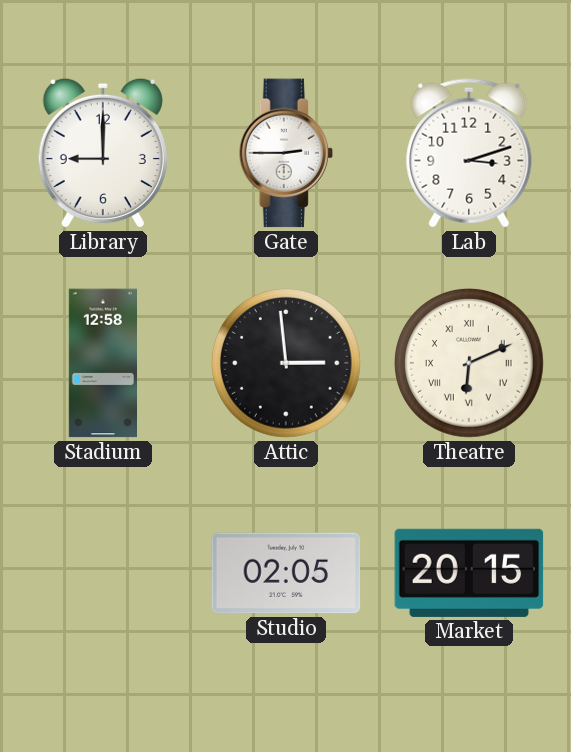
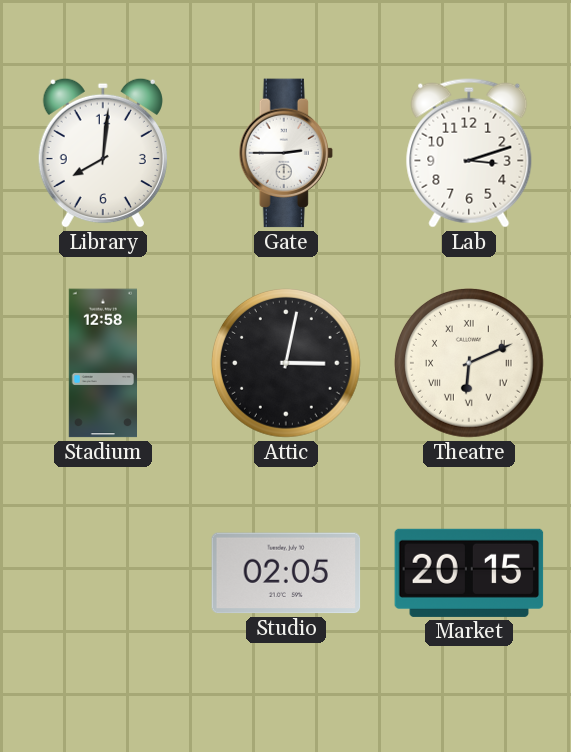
Library: 9:00 -> 8:01 (103, 153)
Attic: 2:59 -> 3:02 (287, 364)
